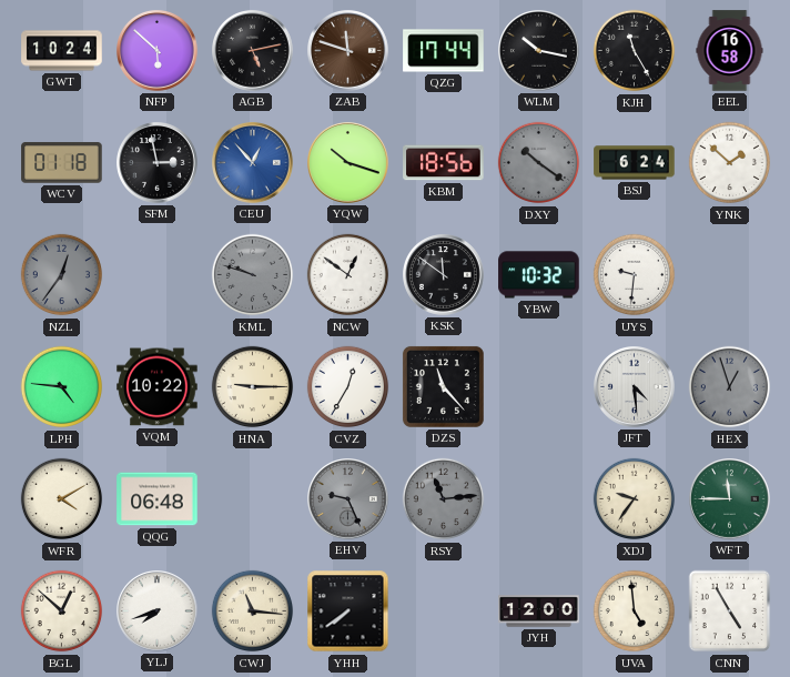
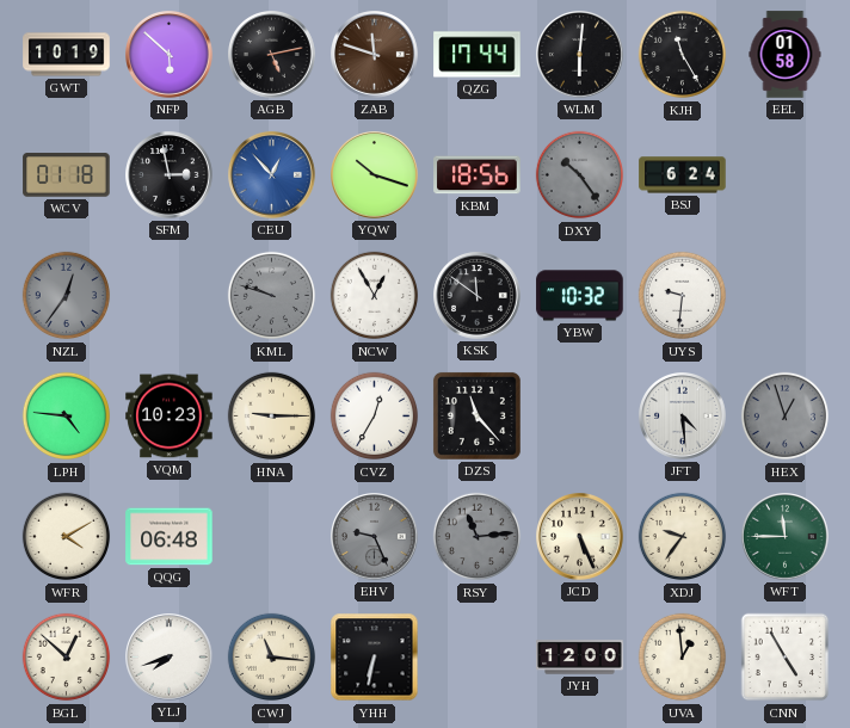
GWT: 10:24 -> 10:19 (67, 55)
WLM: 10:17 -> 6:01 (580, 55)
EEL: 16:58 -> 01:58 (786, 55)
DXY: 10:21 -> 10:24 (580, 175)
YNK: 1:52 -> none (730, 163)
NCW: 12:51 -> 12:55 (375, 296)
VQM: 10:22 -> 10:23 (170, 417)
JCD: none -> 5:26 (580, 537)
YHH: 7:39 -> 6:32 (375, 658)
UVA: 4:59 -> 12:59 (683, 658)
